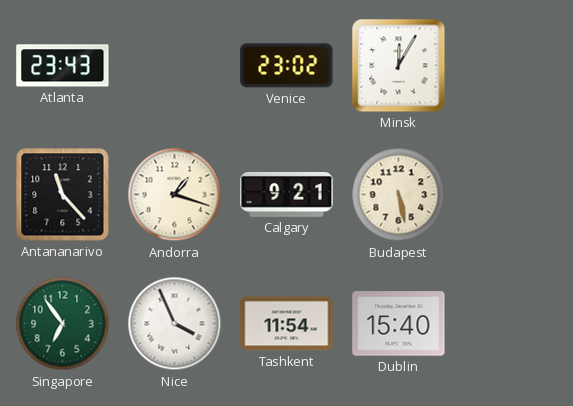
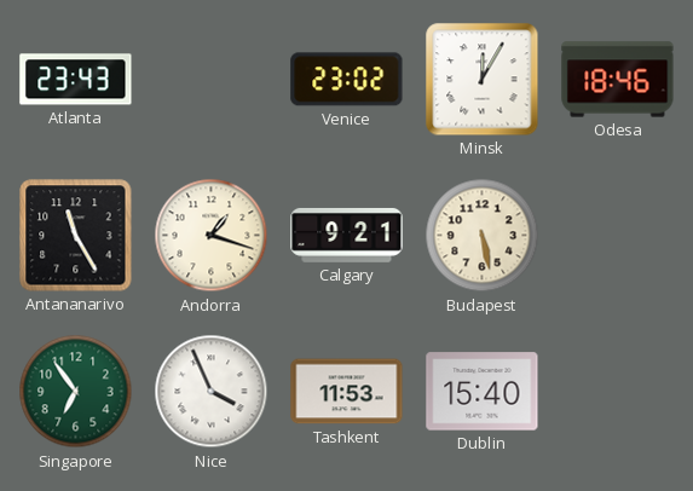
Odesa: none -> 18:46 (618, 80)
Antananarivo: 11:23 -> 11:25 (76, 236)
Tashkent: 11:54 -> 11:53 (347, 392)
